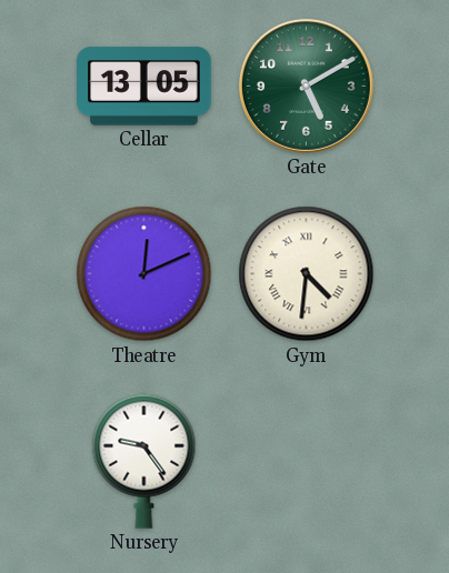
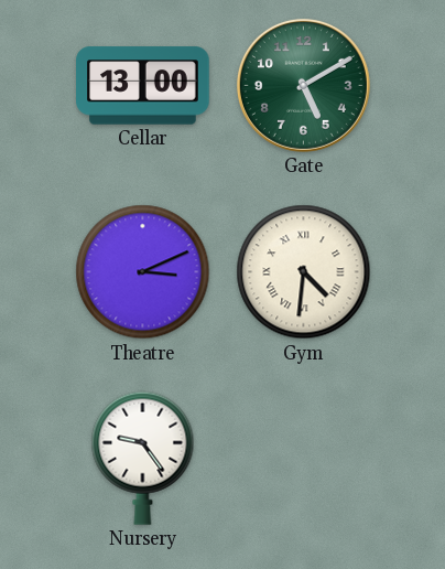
Cellar: 13:05 -> 13:00 (143, 86)
Theatre: 12:11 -> 3:11 (143, 272)
